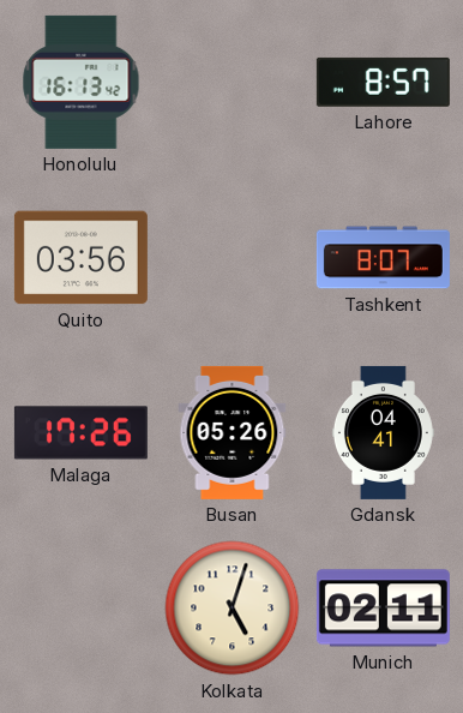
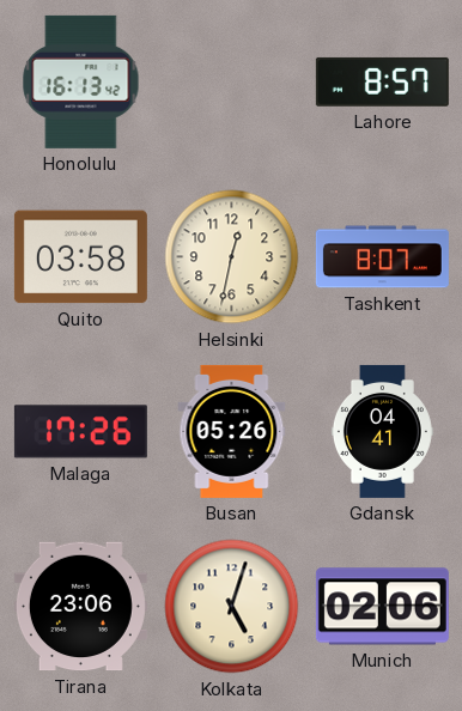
Quito: 03:56 -> 03:58 (80, 257)
Helsinki: none -> 12:32 (232, 257)
Tirana: none -> 23:06 (80, 607)
Munich: 02:11 -> 02:06 (382, 607)
